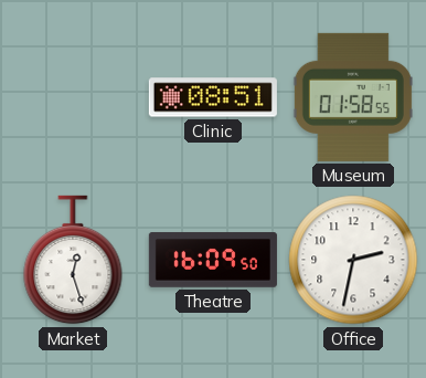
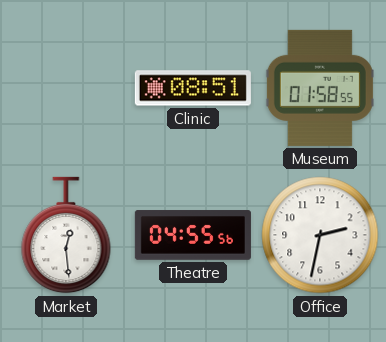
Market: 12:27 -> 12:29 (66, 235)
Theatre: 16:09 -> 04:55 (193, 235)
